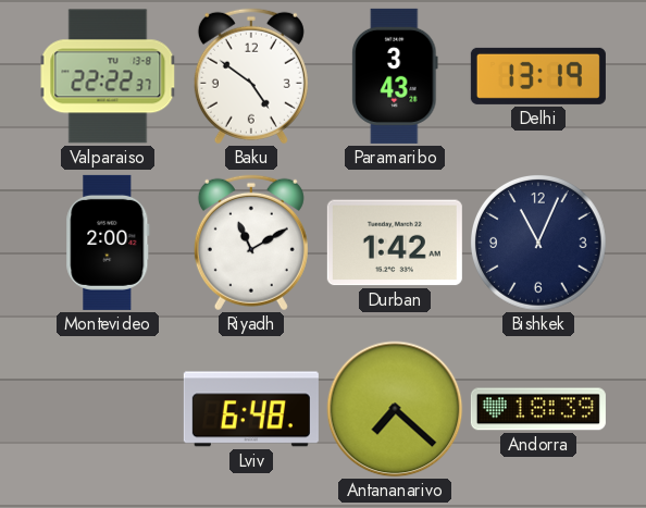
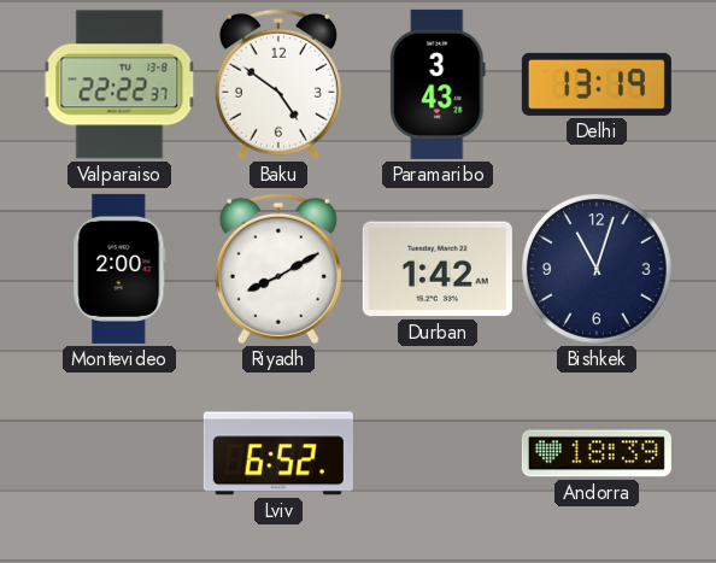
Riyadh: 11:10 -> 8:10 (278, 269)
Bishkek: 11:04 -> 11:03 (598, 270)
Lviv: 6:48 -> 6:52 (278, 453)
Antananarivo: 7:22 -> none (395, 409)
